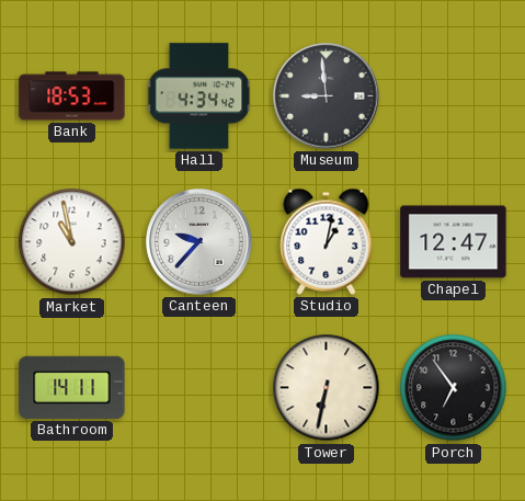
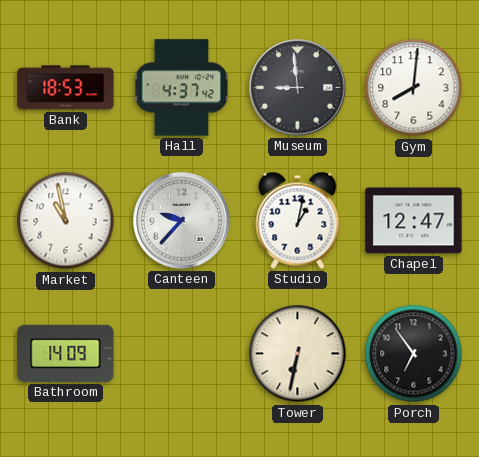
Hall: 4:34 -> 4:37 (182, 88)
Gym: none -> 8:01 (414, 88)
Bathroom: 14:11 -> 14:09 (66, 353)
